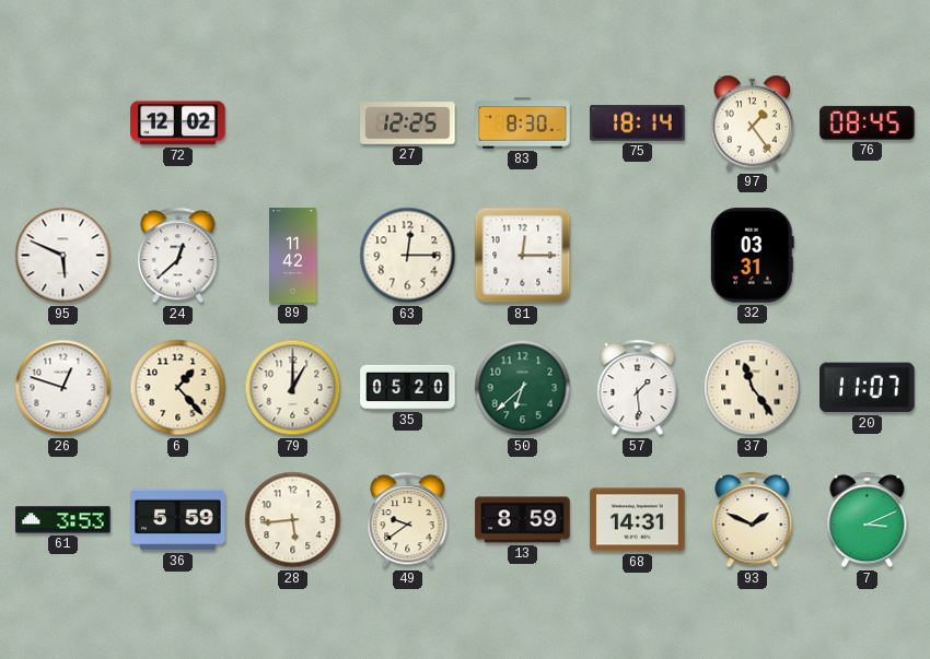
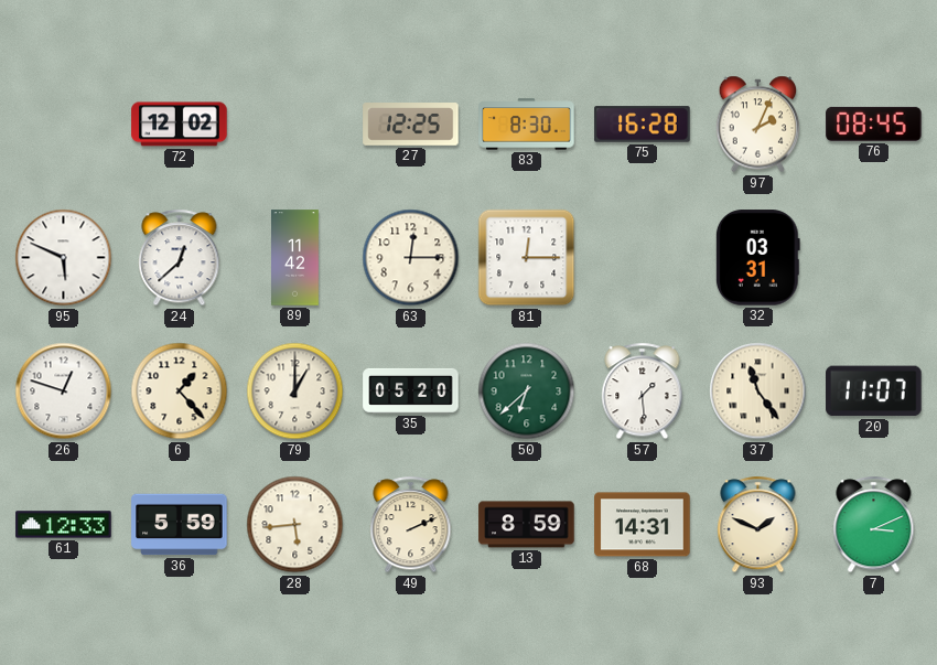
75: 18:14 -> 16:28 (643, 125)
97: 1:24 -> 2:04 (758, 125)
61: 3:53 -> 12:33 (64, 525)
49: 9:39 -> 2:11 (411, 525)
